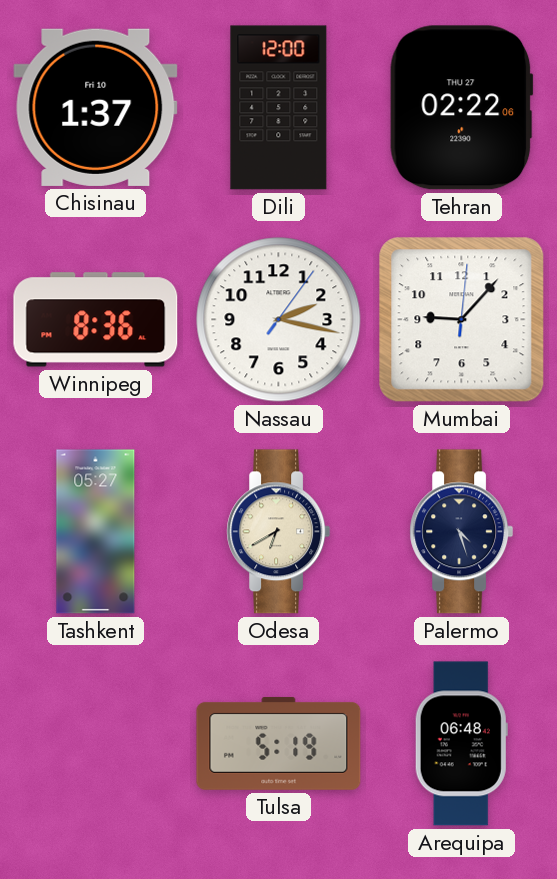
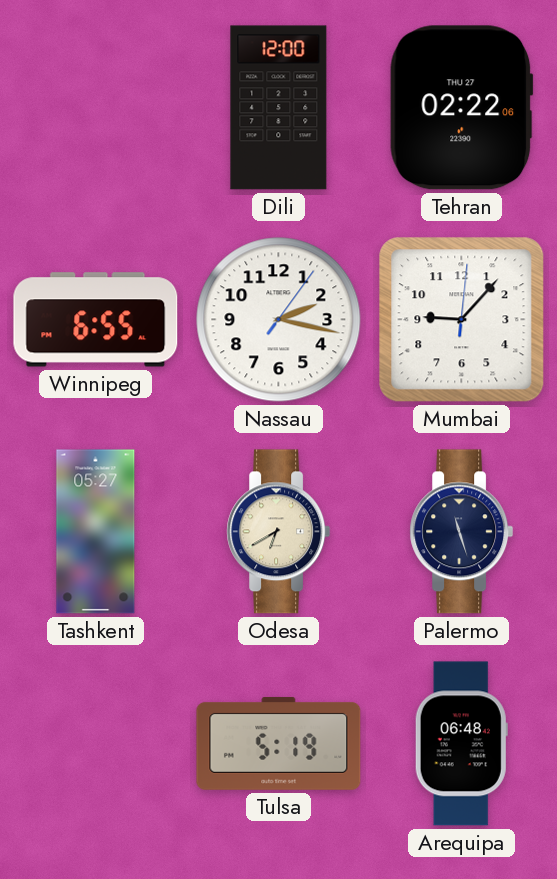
Chisinau: 1:37 -> none (96, 107)
Winnipeg: 8:36 -> 6:55 (96, 320)
Palermo: 4:27 -> 11:27 (462, 532)
